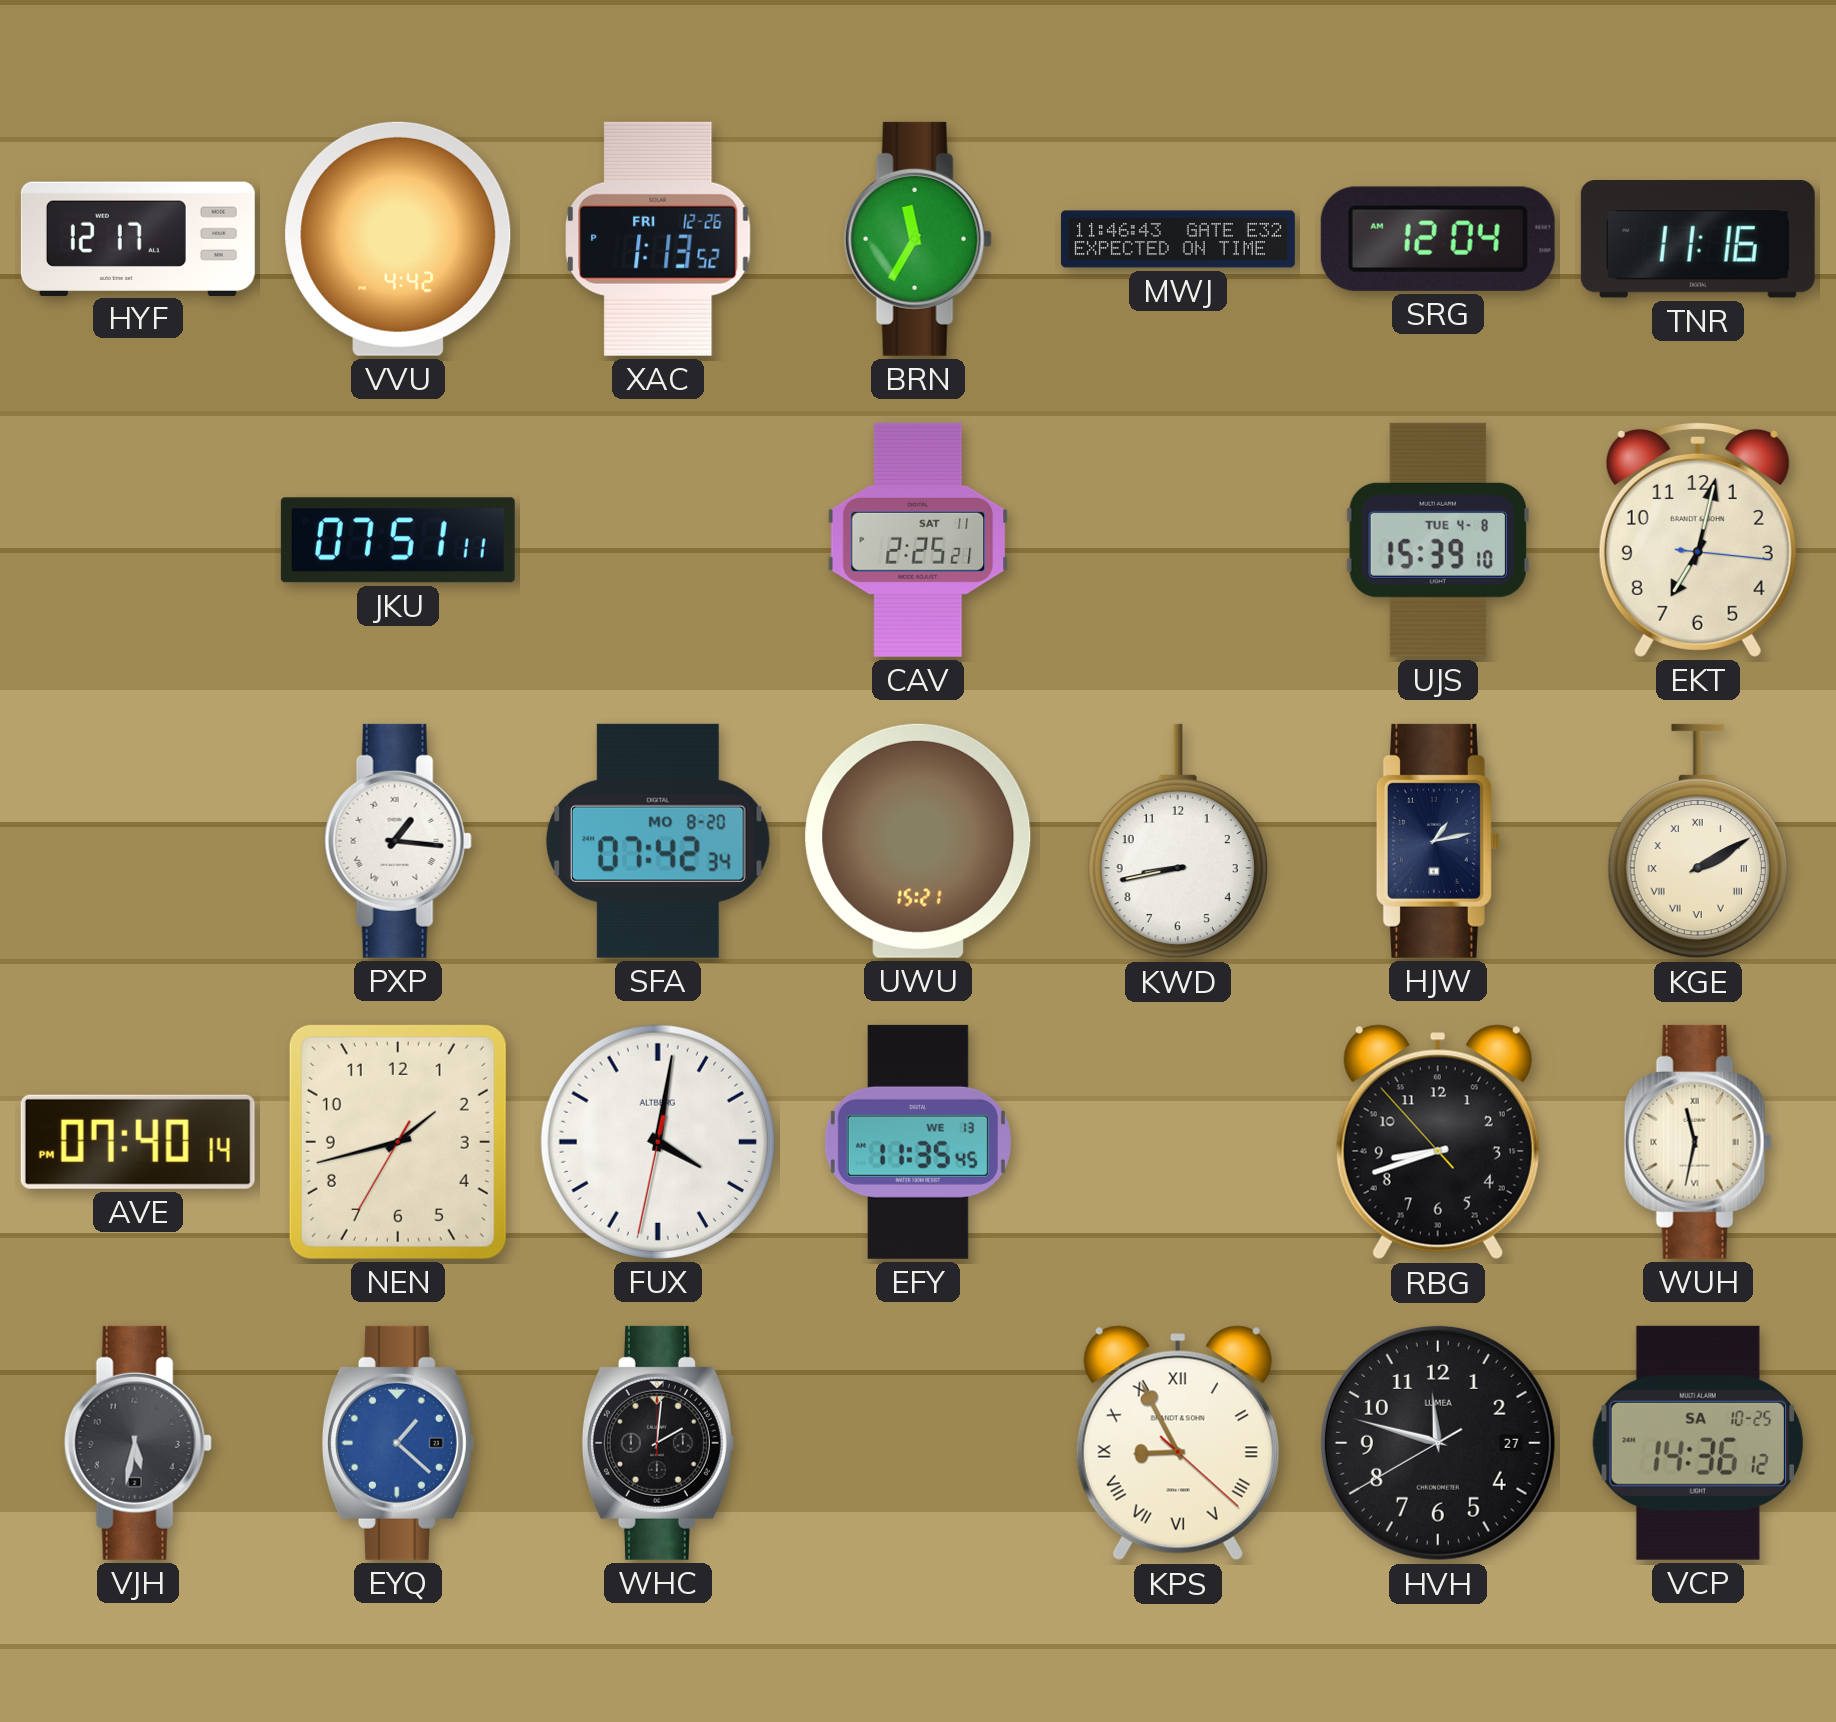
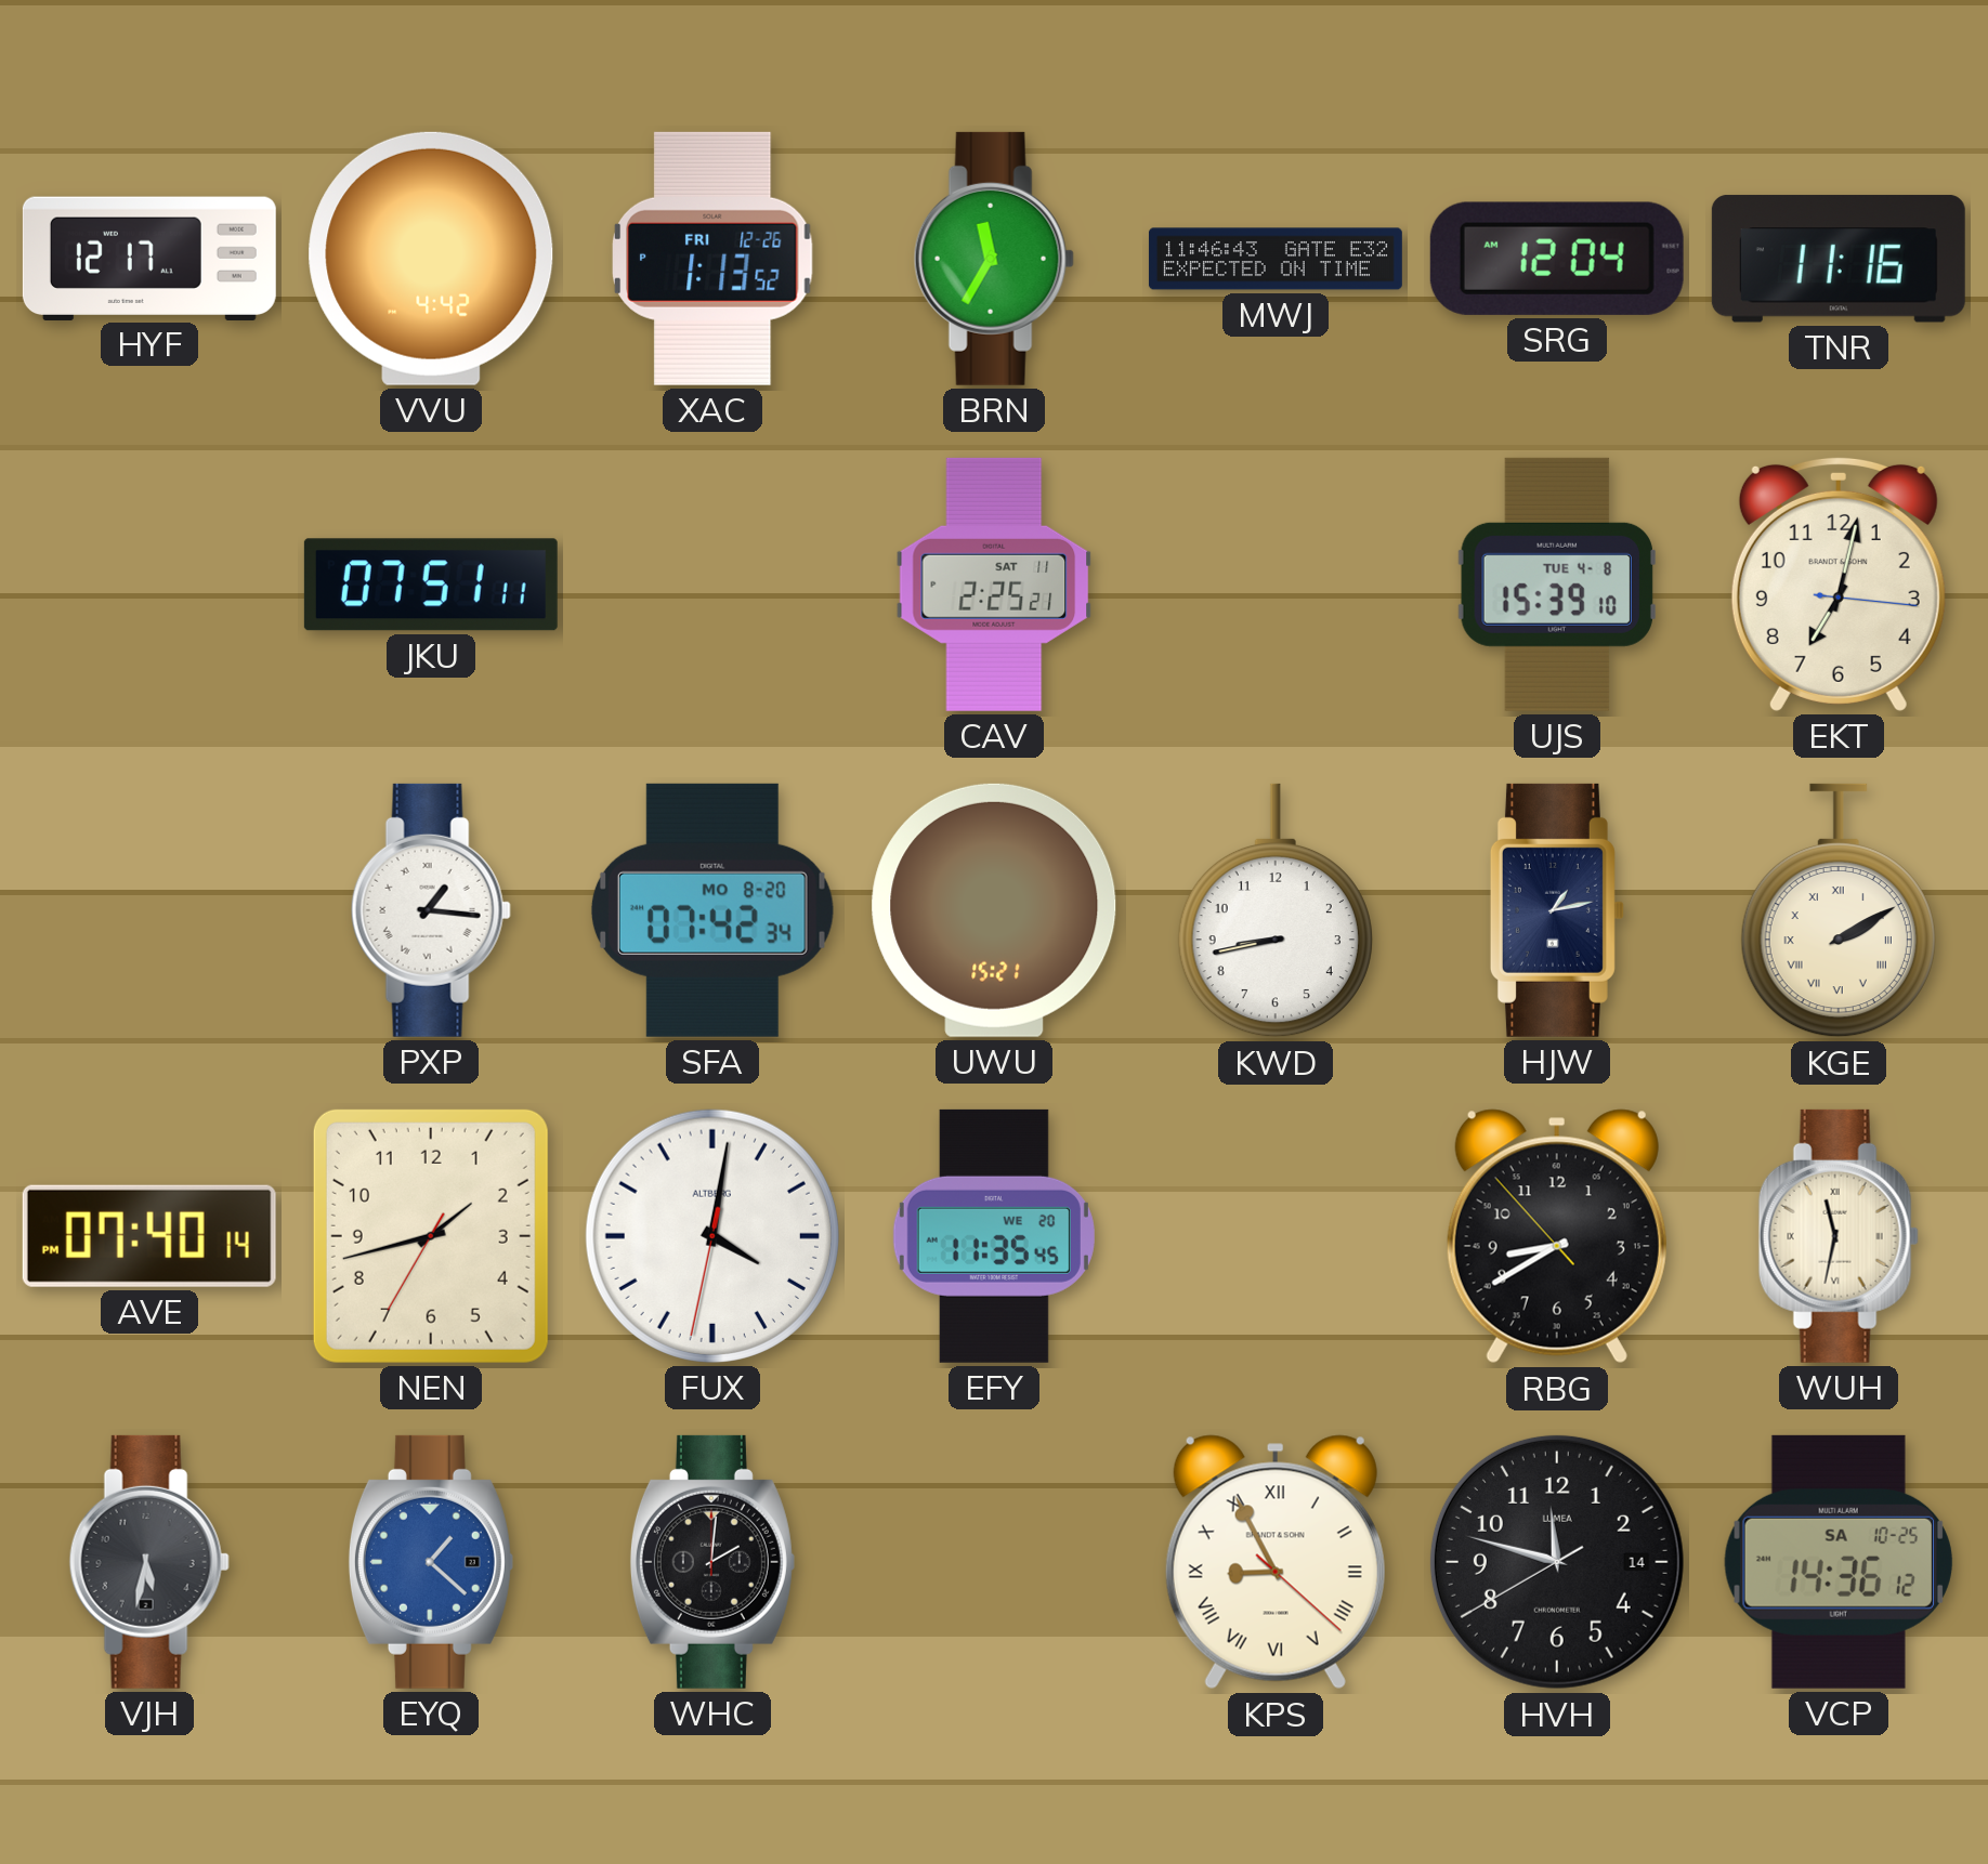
EFY date: WE 13 -> WE 20 (994, 1236)
RBG: 8:41 -> 8:39 (1557, 1236)
HVH date: 27 -> 14 (1557, 1562)
